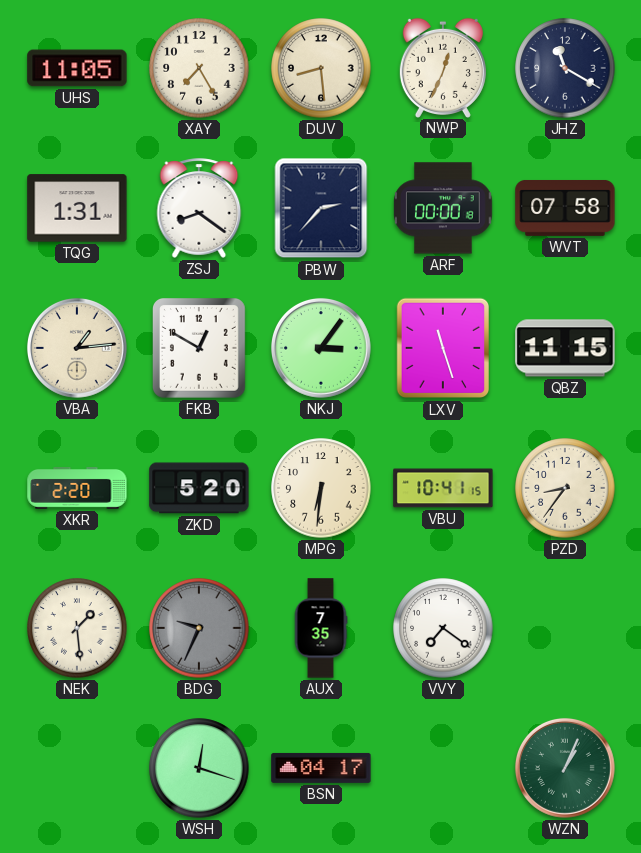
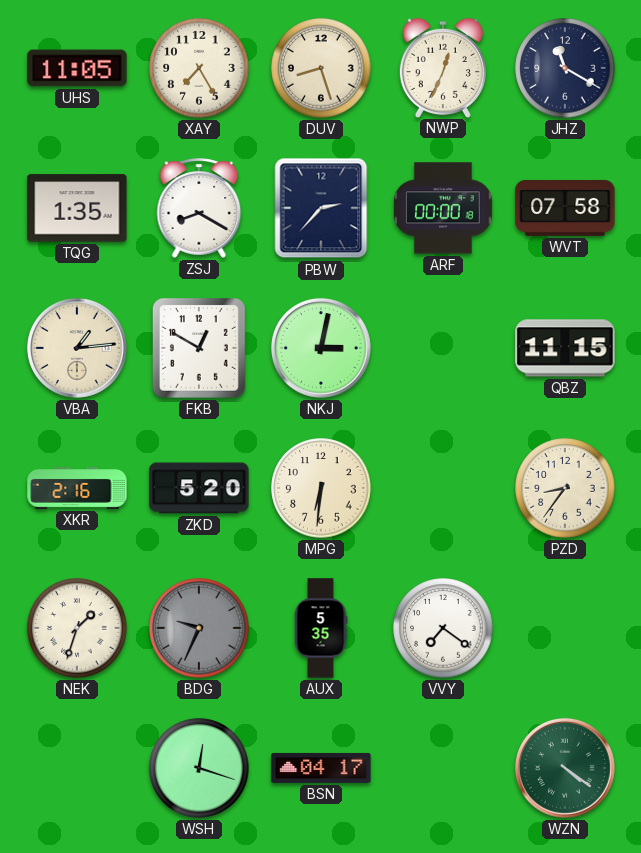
DUV: 8:29 -> 8:27 (321, 68)
TQG: 1:31 -> 1:35 (77, 208)
ZSJ: 8:21 -> 8:20 (199, 208)
NKJ: 3:06 -> 3:02 (321, 348)
LXV: 11:27 -> none (442, 348)
XKR: 2:20 -> 2:16 (77, 489)
VBU: 10:41 -> none (443, 488)
NEK: 1:29 -> 1:33 (77, 628)
AUX: 7:35 -> 5:35 (321, 628)
WZN: 1:04 -> 4:21 (565, 768)
